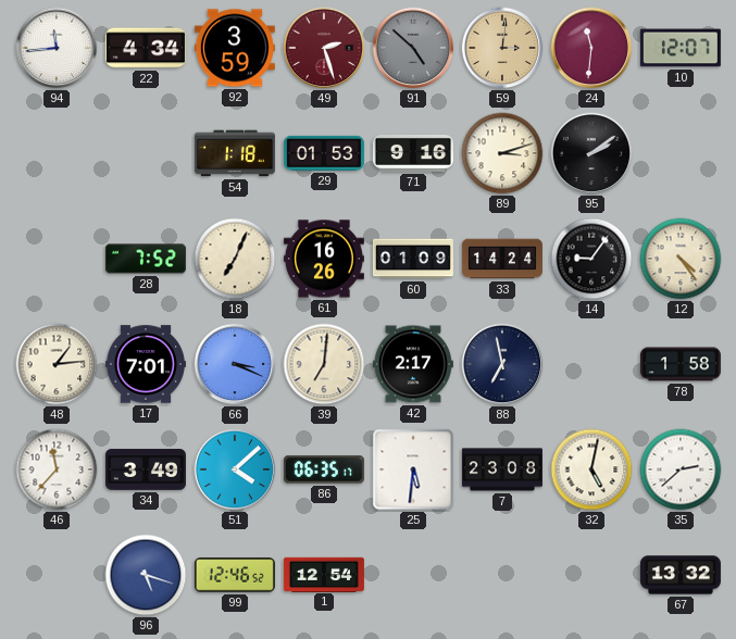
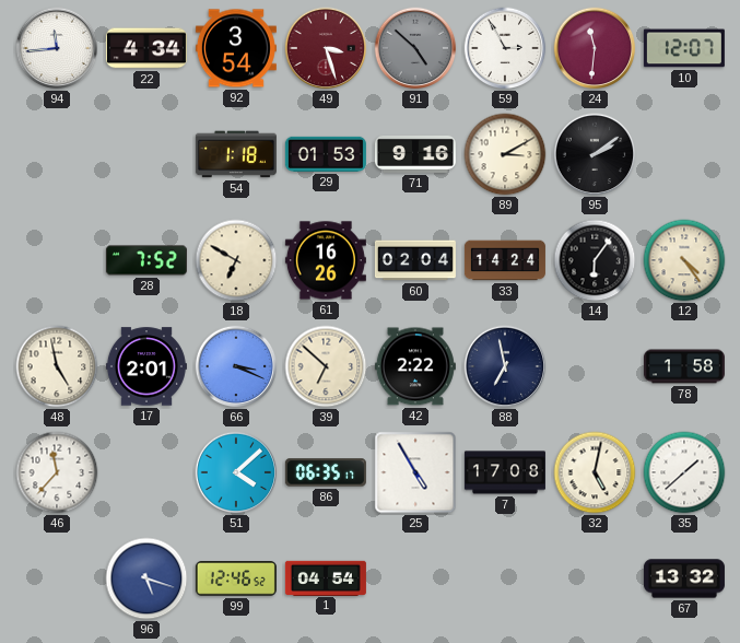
92: 3:59 -> 3:54 (236, 48)
49: 2:27 -> 3:27 (326, 48)
59: 3:01 -> 2:55 (505, 48)
59 dial: champagne -> white (505, 48)
89: 3:12 -> 3:10 (505, 154)
18: 7:04 -> 6:50 (236, 260)
60: 01:09 -> 02:04 (415, 260)
14: 9:06 -> 6:06 (595, 260)
48: 1:14 -> 4:58 (57, 366)
17: 7:01 -> 2:01 (146, 366)
39: 7:01 -> 6:52 (326, 366)
42: 2:17 -> 2:22 (415, 366)
34: 3:49 -> none (146, 469)
25: 5:31 -> 4:55 (415, 472)
7: 23:08 -> 17:08 (505, 472)
35: 2:38 -> 1:38 (684, 472)
1: 12:54 -> 04:54 (326, 577)
